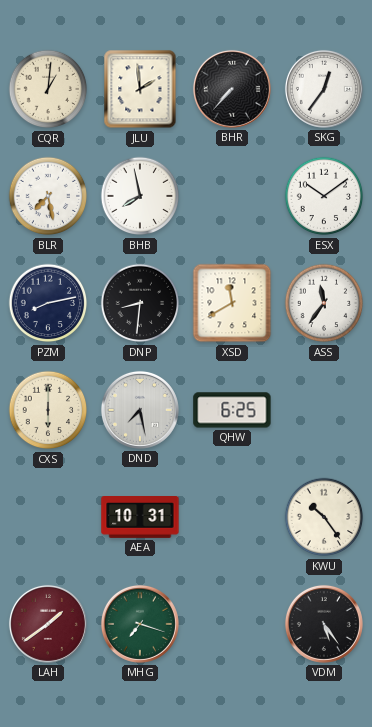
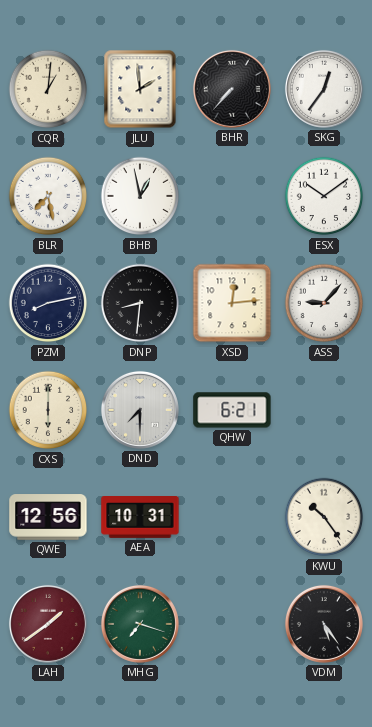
BHB: 7:58 -> 12:58 (140, 196)
XSD: 11:40 -> 12:14 (232, 303)
ASS: 11:36 -> 9:07 (324, 303)
DND: 7:28 -> 7:30 (140, 410)
QHW: 6:25 -> 6:21 (232, 410)
QWE: none -> 12:56 (48, 517)
